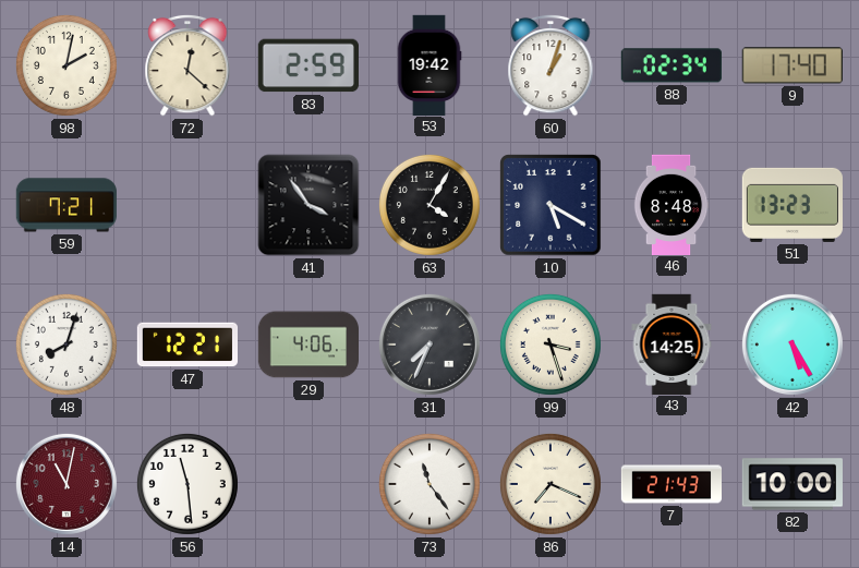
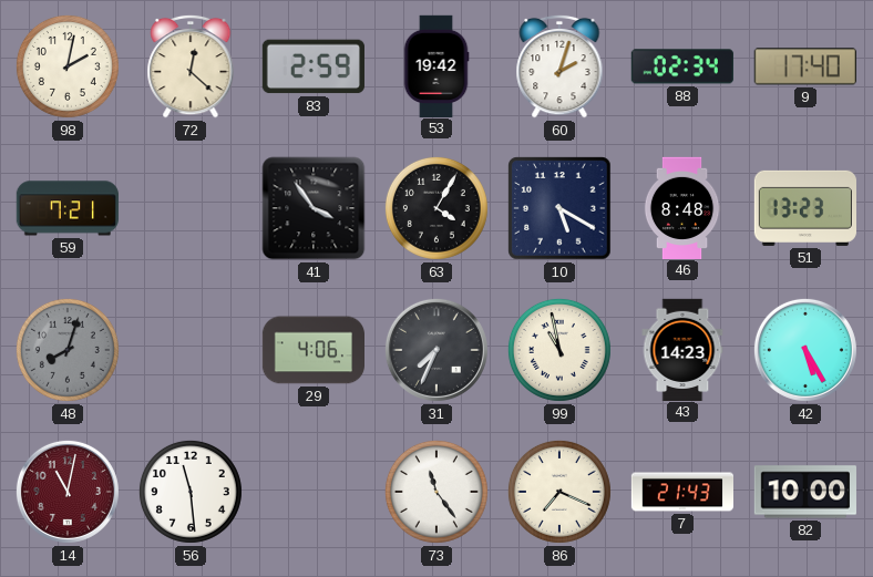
60: 1:03 -> 2:03 (559, 66)
48 dial: white -> grey (68, 350)
47: 12:21 -> none (186, 345)
99: 3:27 -> 10:58 (559, 350)
43: 14:25 -> 14:23 (682, 349)
